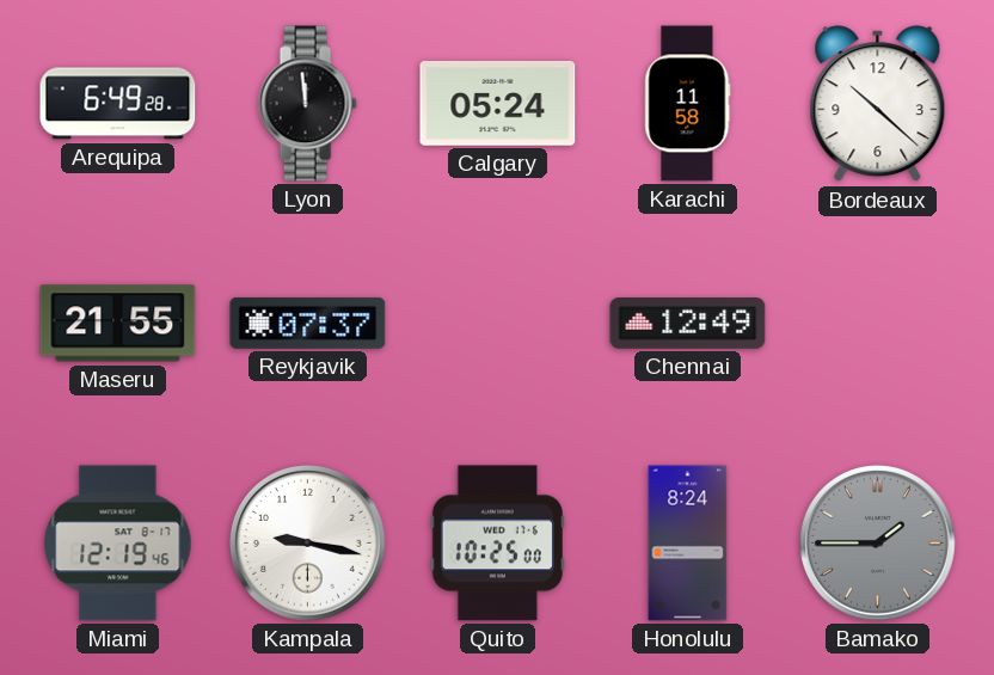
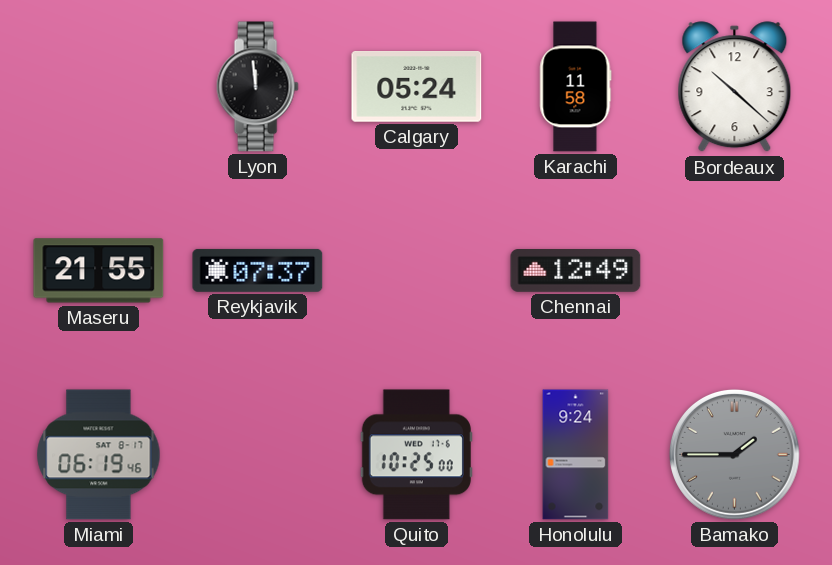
Arequipa: 6:49 -> none (118, 104)
Miami: 12:19 -> 06:19 (99, 455)
Kampala: 9:17 -> none (307, 542)
Honolulu: 8:24 -> 9:24 (576, 455)
